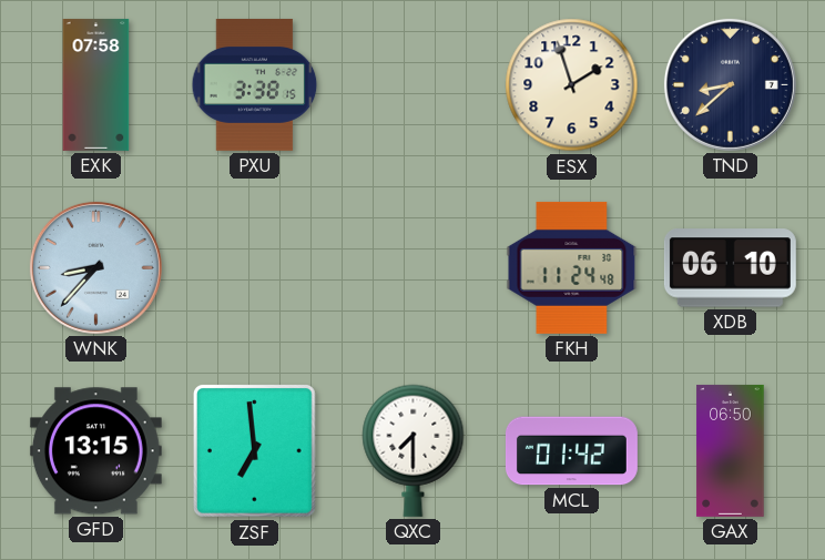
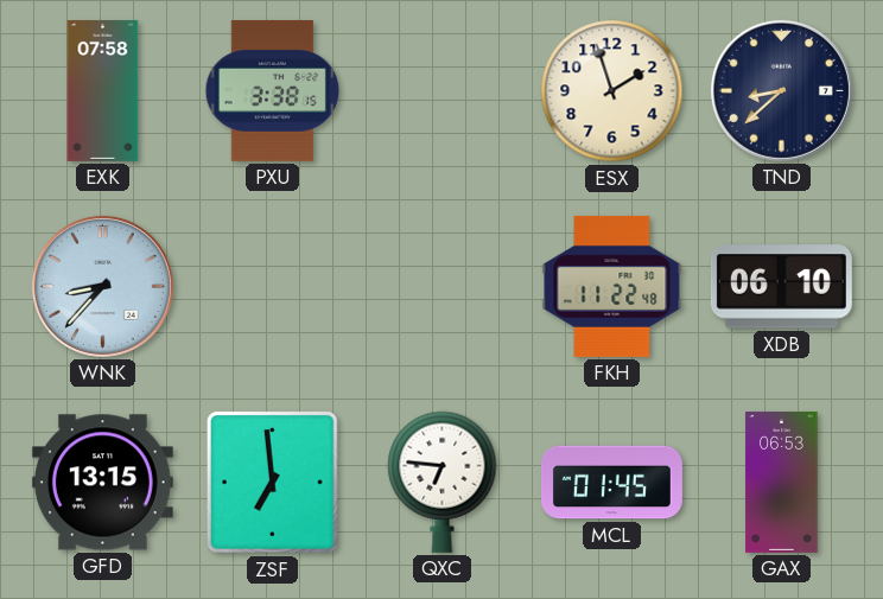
FKH: 11:24 -> 11:22 (612, 286)
QXC: 7:30 -> 6:46 (443, 482)
MCL: 01:42 -> 01:45 (611, 483)
GAX: 06:50 -> 06:53 (782, 482)
